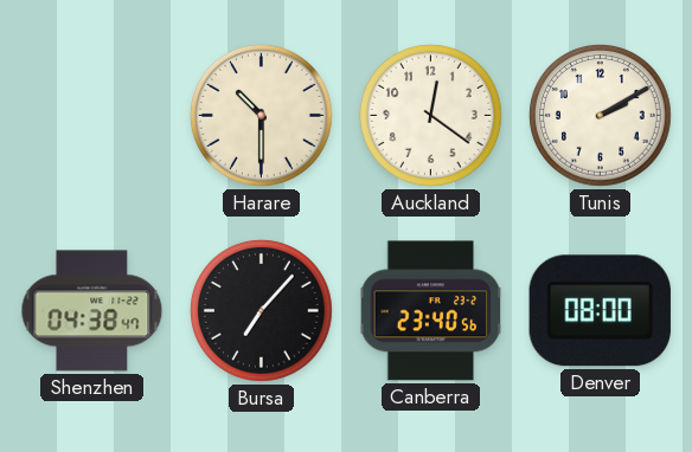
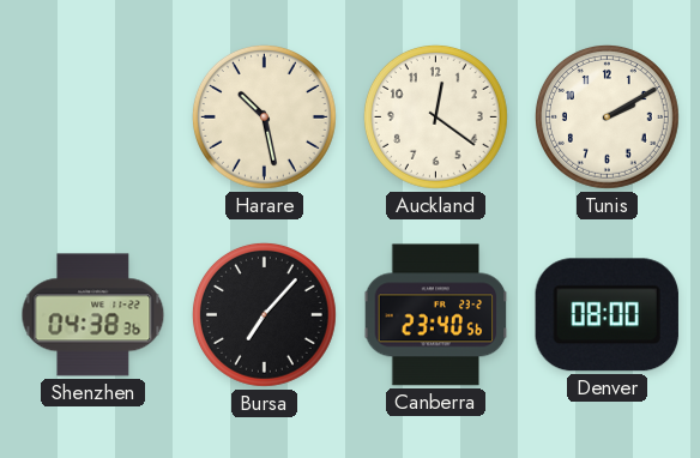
Harare: 10:30 -> 10:28 (264, 116)
Shenzhen: 04:38:47 -> 04:38:36 (93, 315)
